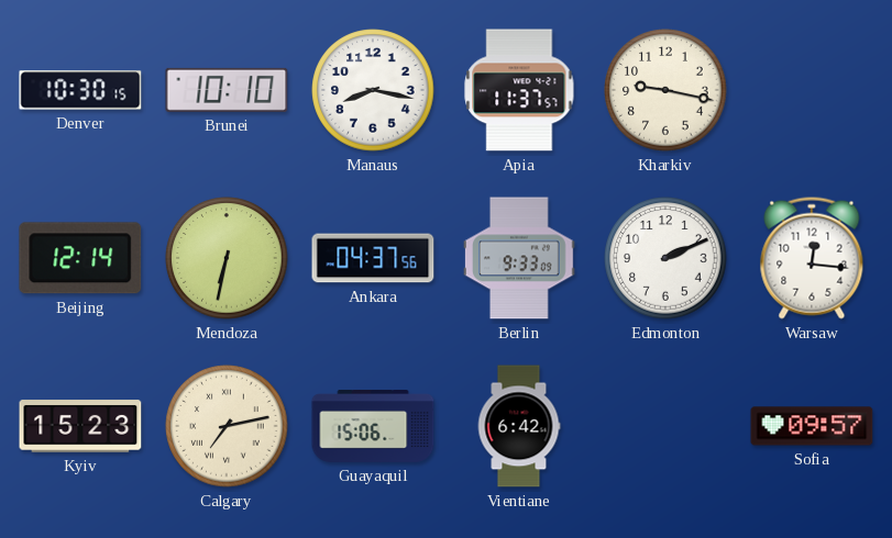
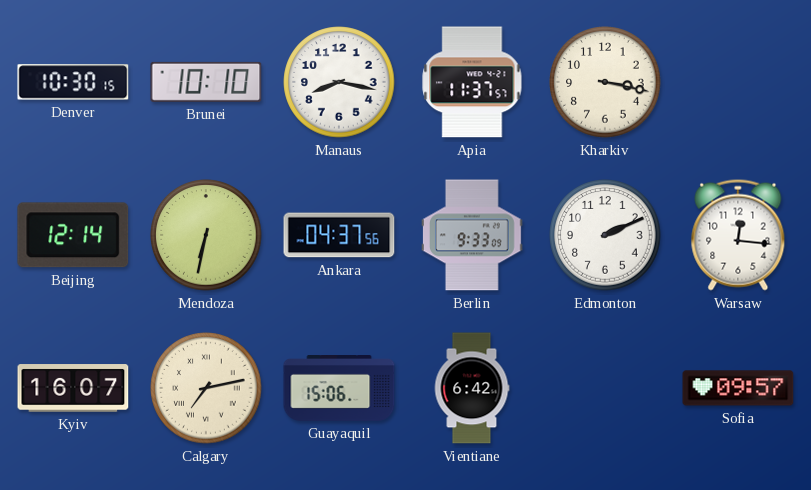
Kharkiv: 9:17 -> 3:17 (605, 82)
Kyiv: 15:23 -> 16:07 (73, 388)
